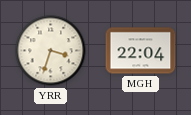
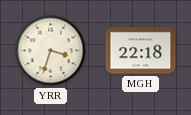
MGH: 22:04 -> 22:18 (141, 51)
